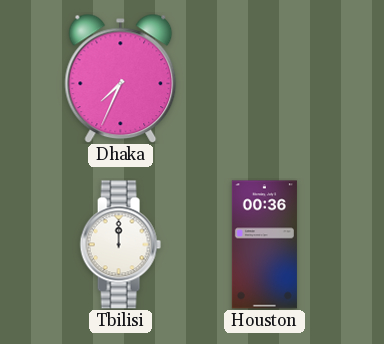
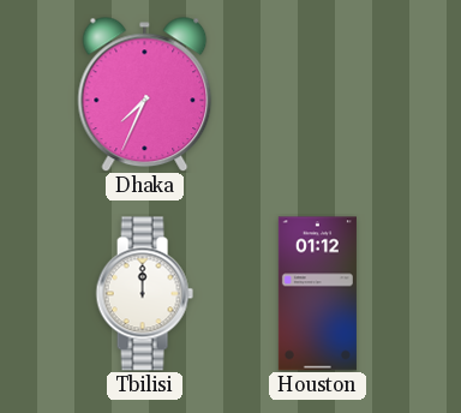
Houston: 00:36 -> 01:12 (317, 294)
